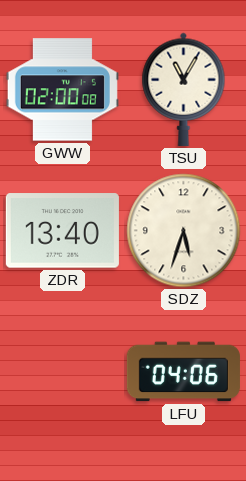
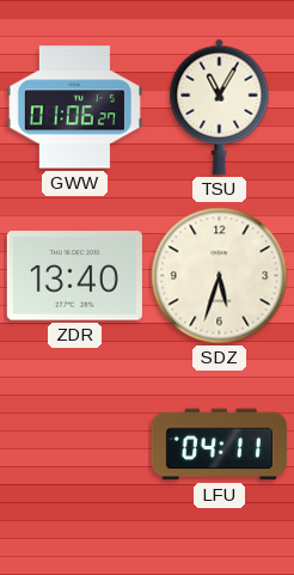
GWW: 02:00 -> 01:06 (74, 108)
LFU: 04:06 -> 04:11 (219, 445)
